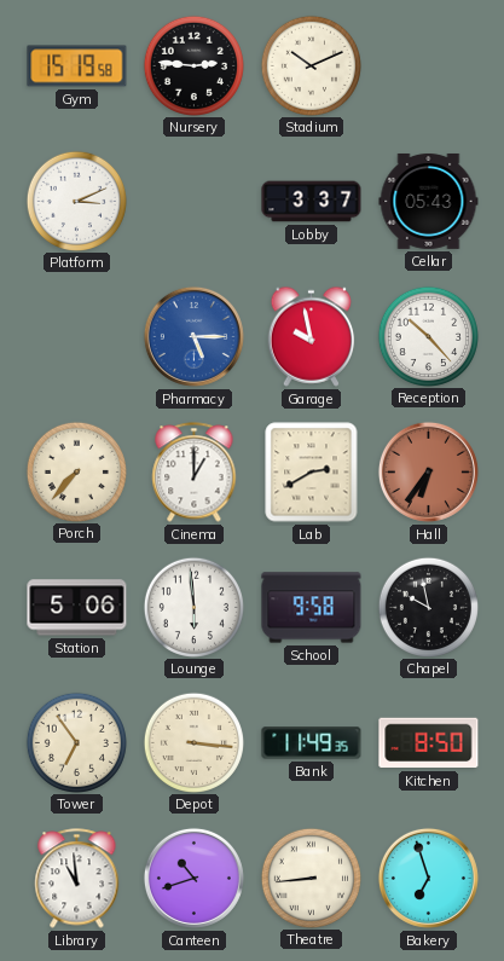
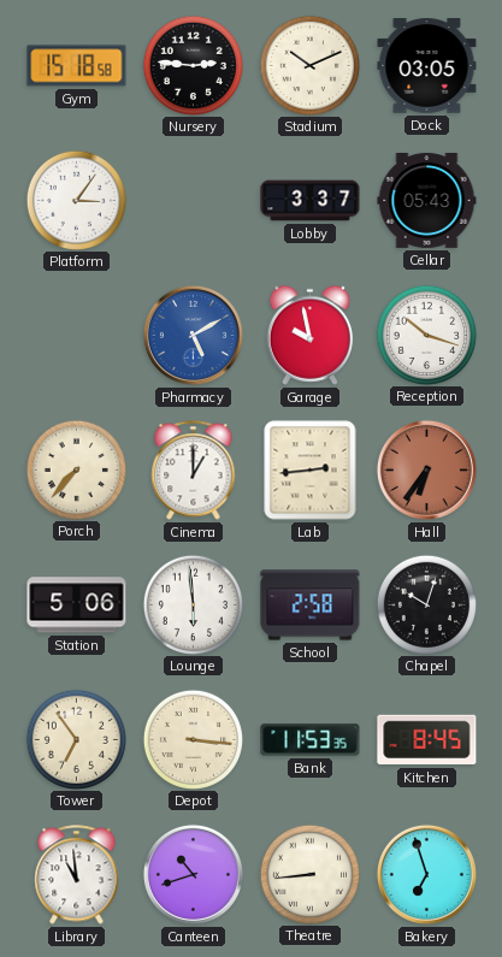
Gym: 15:19 -> 15:18 (77, 66)
Dock: none -> 03:05 (427, 66)
Platform: 3:11 -> 3:06 (76, 200)
Pharmacy: 5:15 -> 5:10 (193, 335)
Reception: 10:23 -> 10:18 (426, 335)
Lab: 2:40 -> 2:44 (311, 471)
School: 9:58 -> 2:58 (311, 605)
Chapel: 9:58 -> 10:03 (426, 604)
Bank: 11:49 -> 11:53 (311, 740)
Kitchen: 8:50 -> 8:45 (427, 740)
